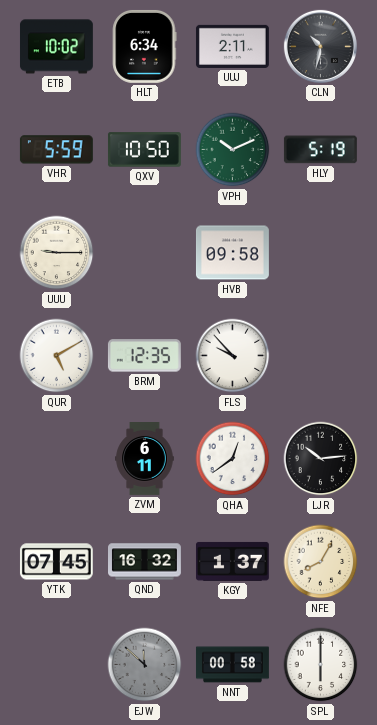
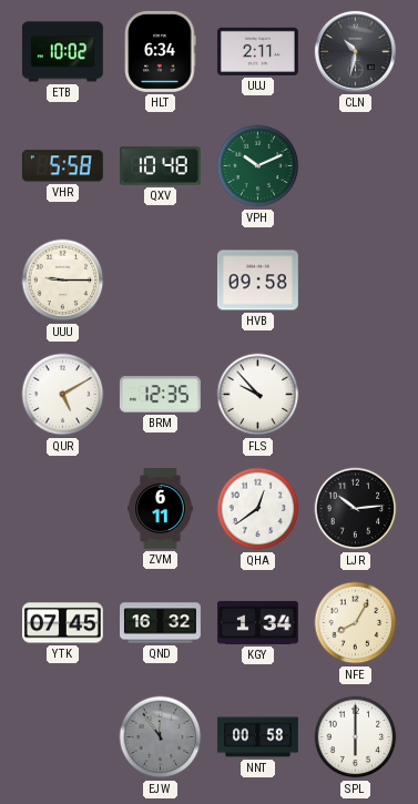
VHR: 5:59 -> 5:58 (62, 166)
QXV: 10:50 -> 10:48 (160, 166)
HLY: 5:19 -> none (320, 150)
KGY: 1:37 -> 1:34 (257, 622)
EJW: 11:52 -> 11:54 (161, 737)
